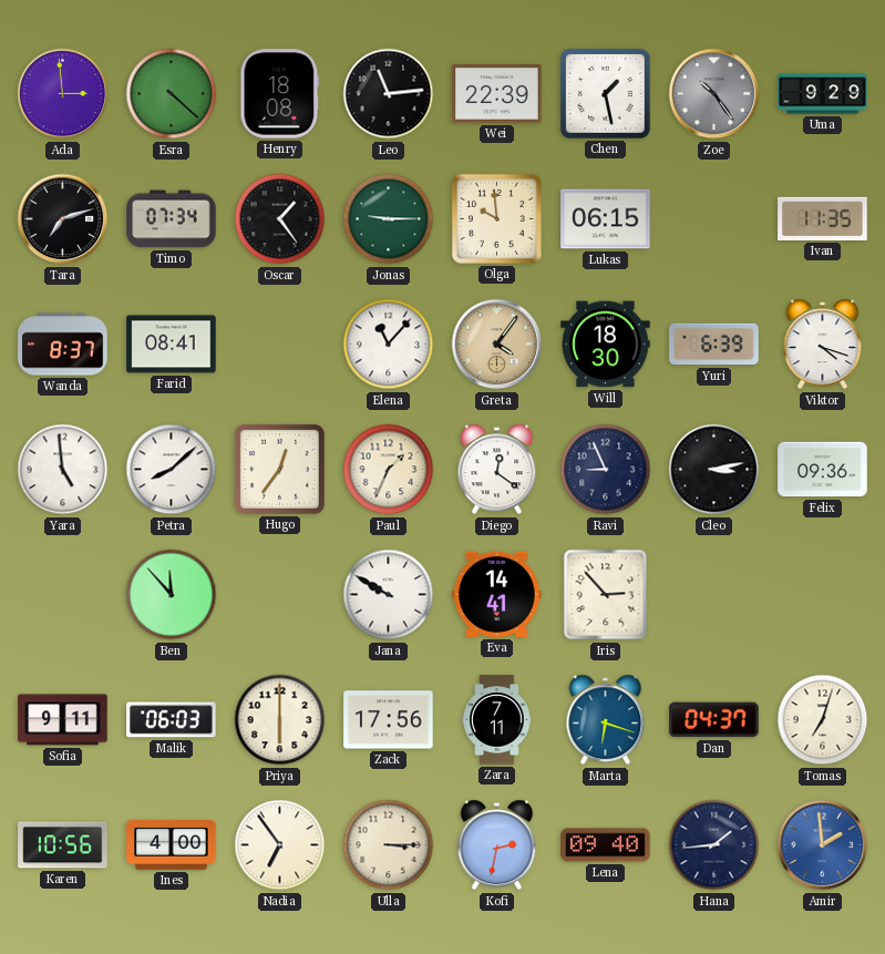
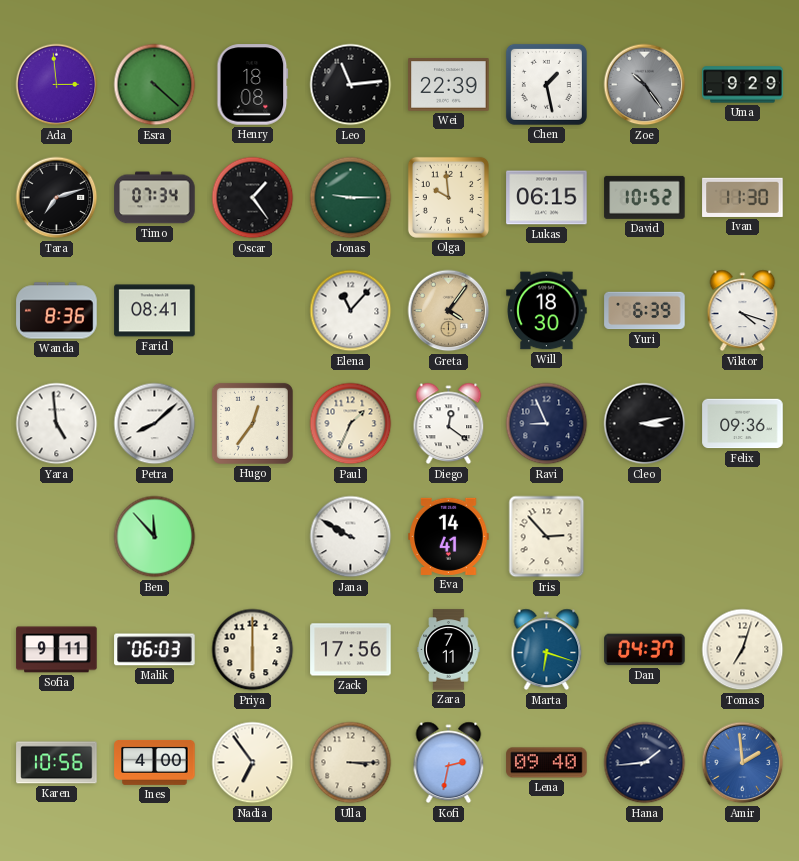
David: none -> 10:52 (645, 197)
Ivan: 11:35 -> 11:30 (743, 197)
Wanda: 8:37 -> 8:36 (57, 311)
